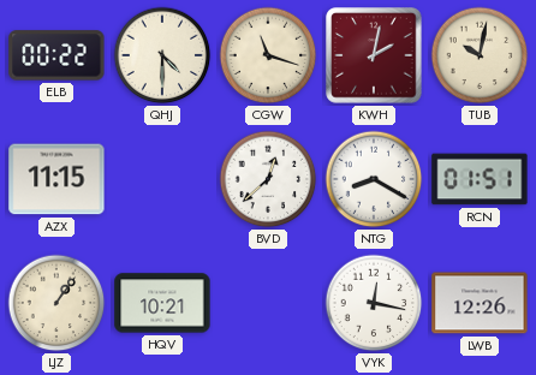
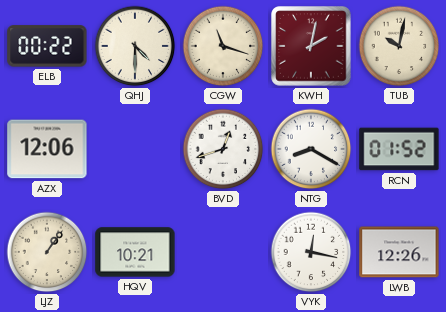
AZX: 11:15 -> 12:06 (47, 149)
BVD: 12:38 -> 12:42 (223, 149)
RCN: 01:51 -> 01:52 (399, 149)
